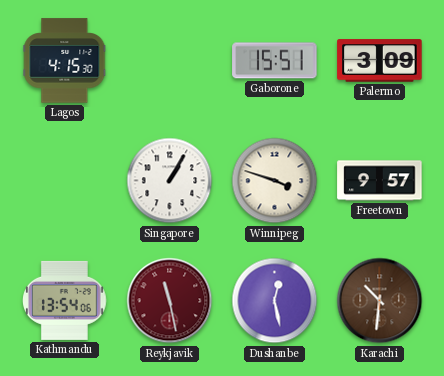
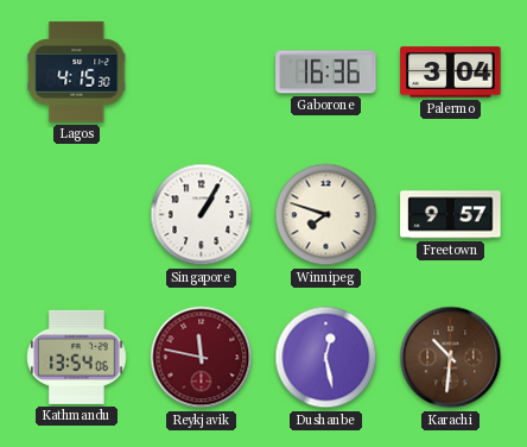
Gaborone: 15:51 -> 16:36 (326, 73)
Palermo: 3:09 -> 3:04 (451, 73)
Winnipeg: 3:48 -> 7:48 (326, 215)
Reykjavik: 11:28 -> 11:47 (202, 358)
